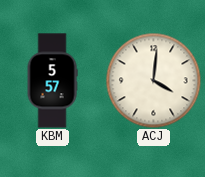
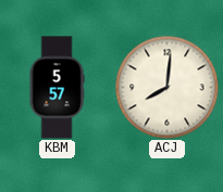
ACJ: 4:01 -> 8:01 (166, 87)
